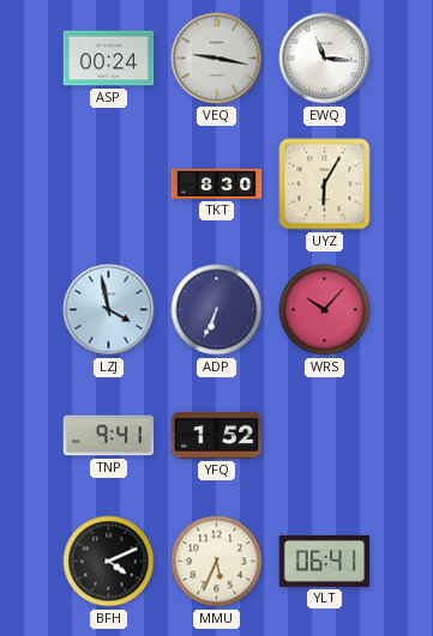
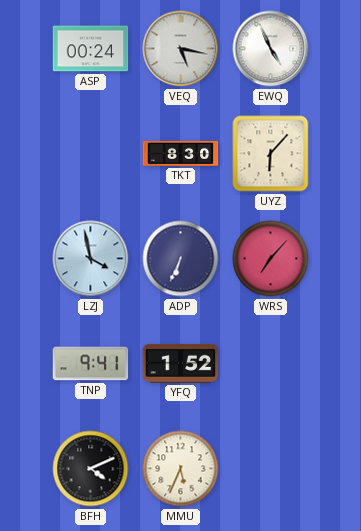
VEQ: 9:17 -> 5:17 (181, 49)
EWQ: 11:16 -> 4:56 (271, 49)
UYZ: 6:05 -> 6:07 (271, 154)
WRS: 10:07 -> 7:07 (271, 259)
YLT: 06:41 -> none (325, 561)
